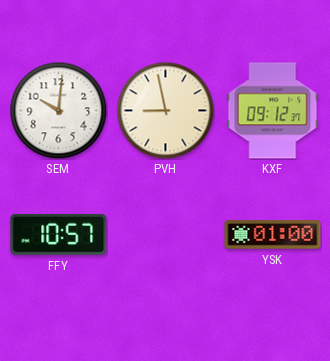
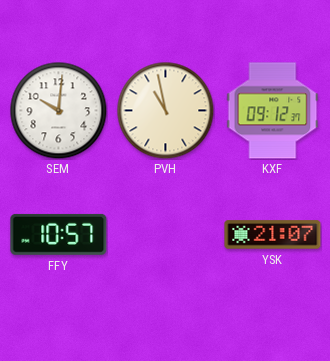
PVH: 8:58 -> 10:58 (165, 110)
YSK: 01:00 -> 21:07 (273, 235)
